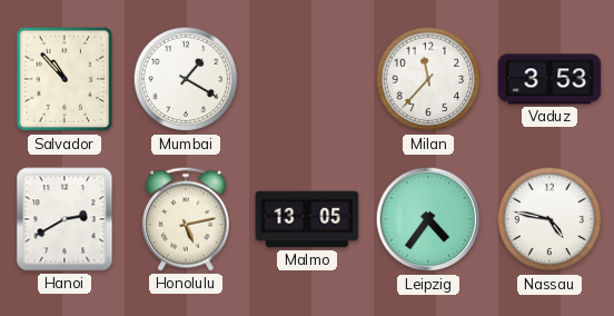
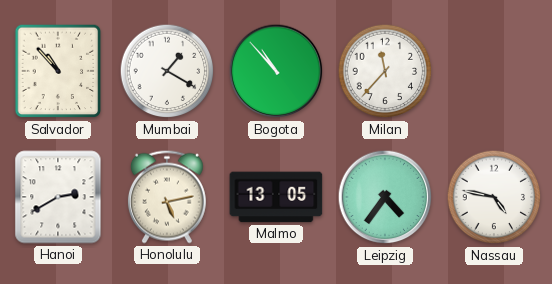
Bogota: none -> 10:53 (276, 71)
Vaduz: 3:53 -> none (549, 79)
